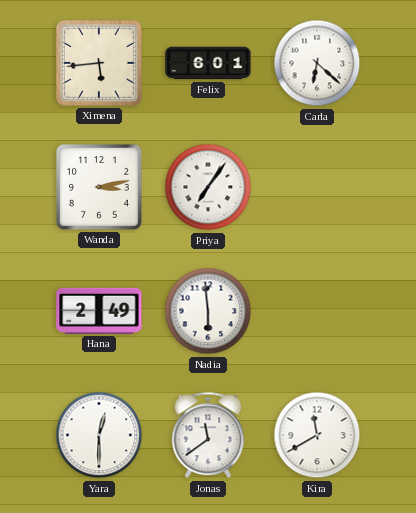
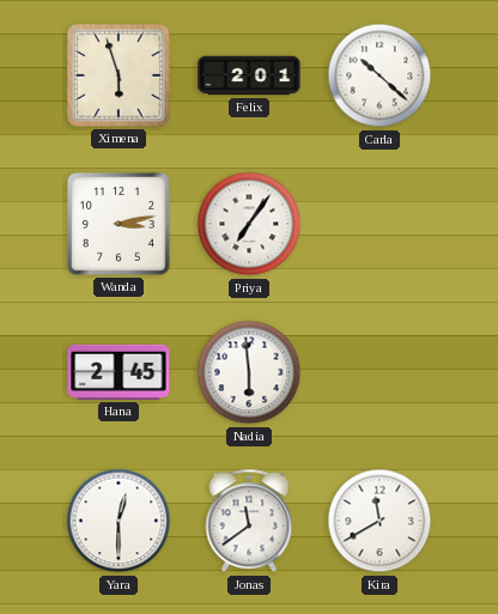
Ximena: 5:44 -> 5:57 (119, 75)
Felix: 6:01 -> 2:01 (249, 75)
Carla: 6:22 -> 10:22 (379, 75)
Hana: 2:49 -> 2:45 (119, 372)
